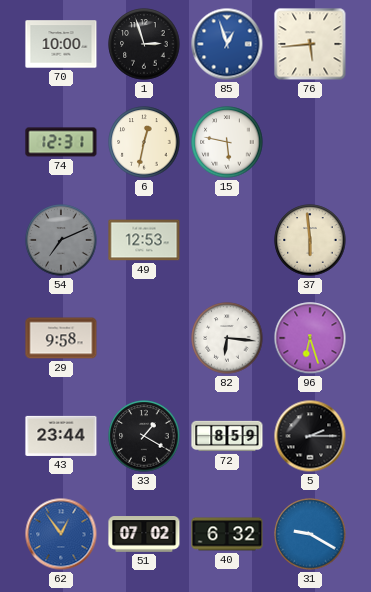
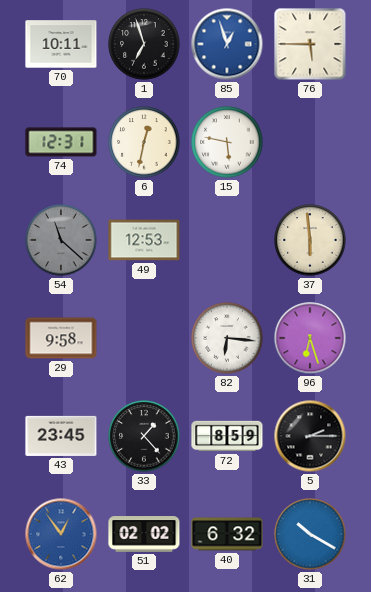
70: 10:00 -> 10:11 (61, 44)
1: 2:57 -> 6:57 (144, 44)
76: 5:44 -> 5:45 (310, 44)
54: 7:11 -> 11:22 (61, 240)
43: 23:44 -> 23:45 (61, 436)
33: 1:20 -> 1:23 (144, 436)
51: 07:02 -> 02:02 (144, 534)
31: 9:20 -> 10:20 (310, 534)
